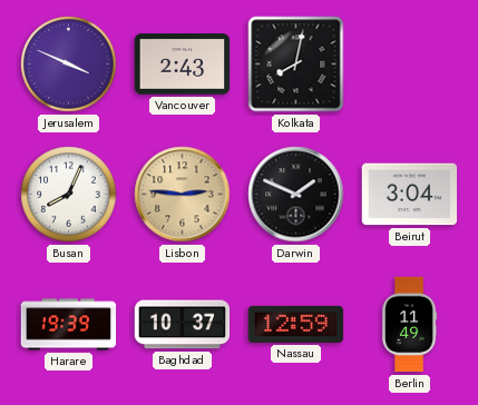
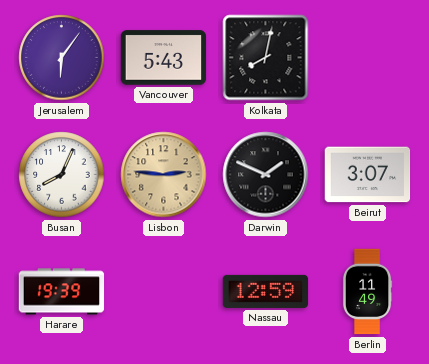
Jerusalem: 3:49 -> 6:06 (62, 58)
Vancouver: 2:43 -> 5:43 (164, 58)
Beirut: 3:04 -> 3:07 (368, 175)
Baghdad: 10:37 -> none (183, 325)
